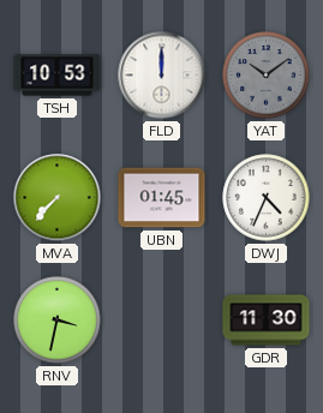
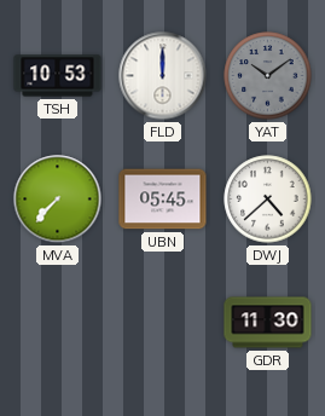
UBN: 01:45 -> 05:45 (163, 200)
DWJ: 4:34 -> 4:38 (268, 200)
RNV: 3:32 -> none (58, 321)
